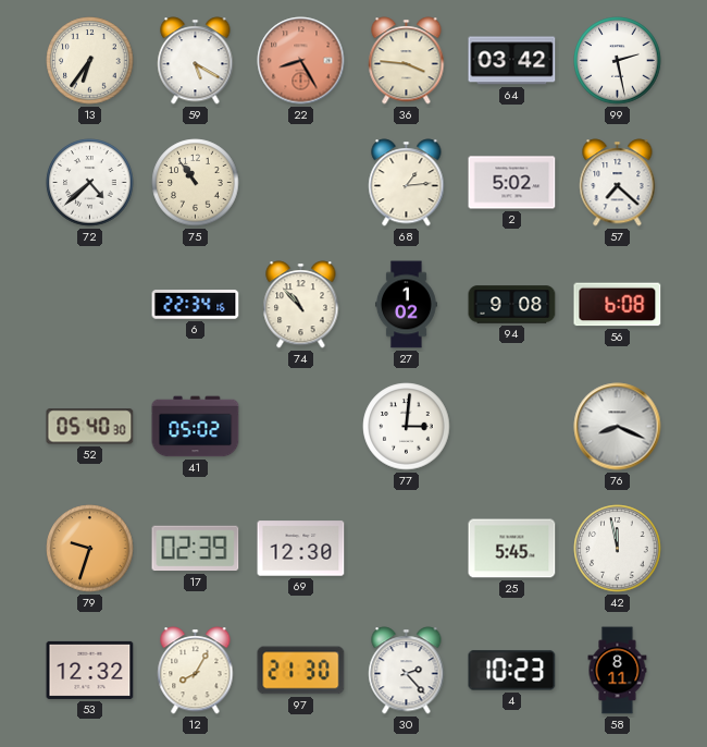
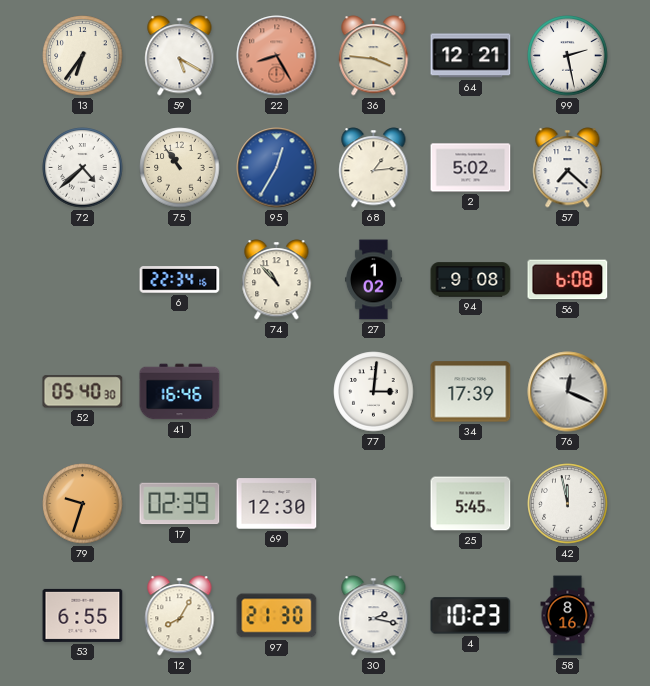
64: 03:42 -> 12:21 (471, 56)
95: none -> 12:35 (277, 168)
41: 05:02 -> 16:46 (180, 392)
34: none -> 17:39 (471, 392)
76: 8:19 -> 12:19 (568, 392)
53: 12:32 -> 6:55 (83, 615)
30: 2:23 -> 2:17 (374, 616)
58: 8:11 -> 8:16 (568, 616)
